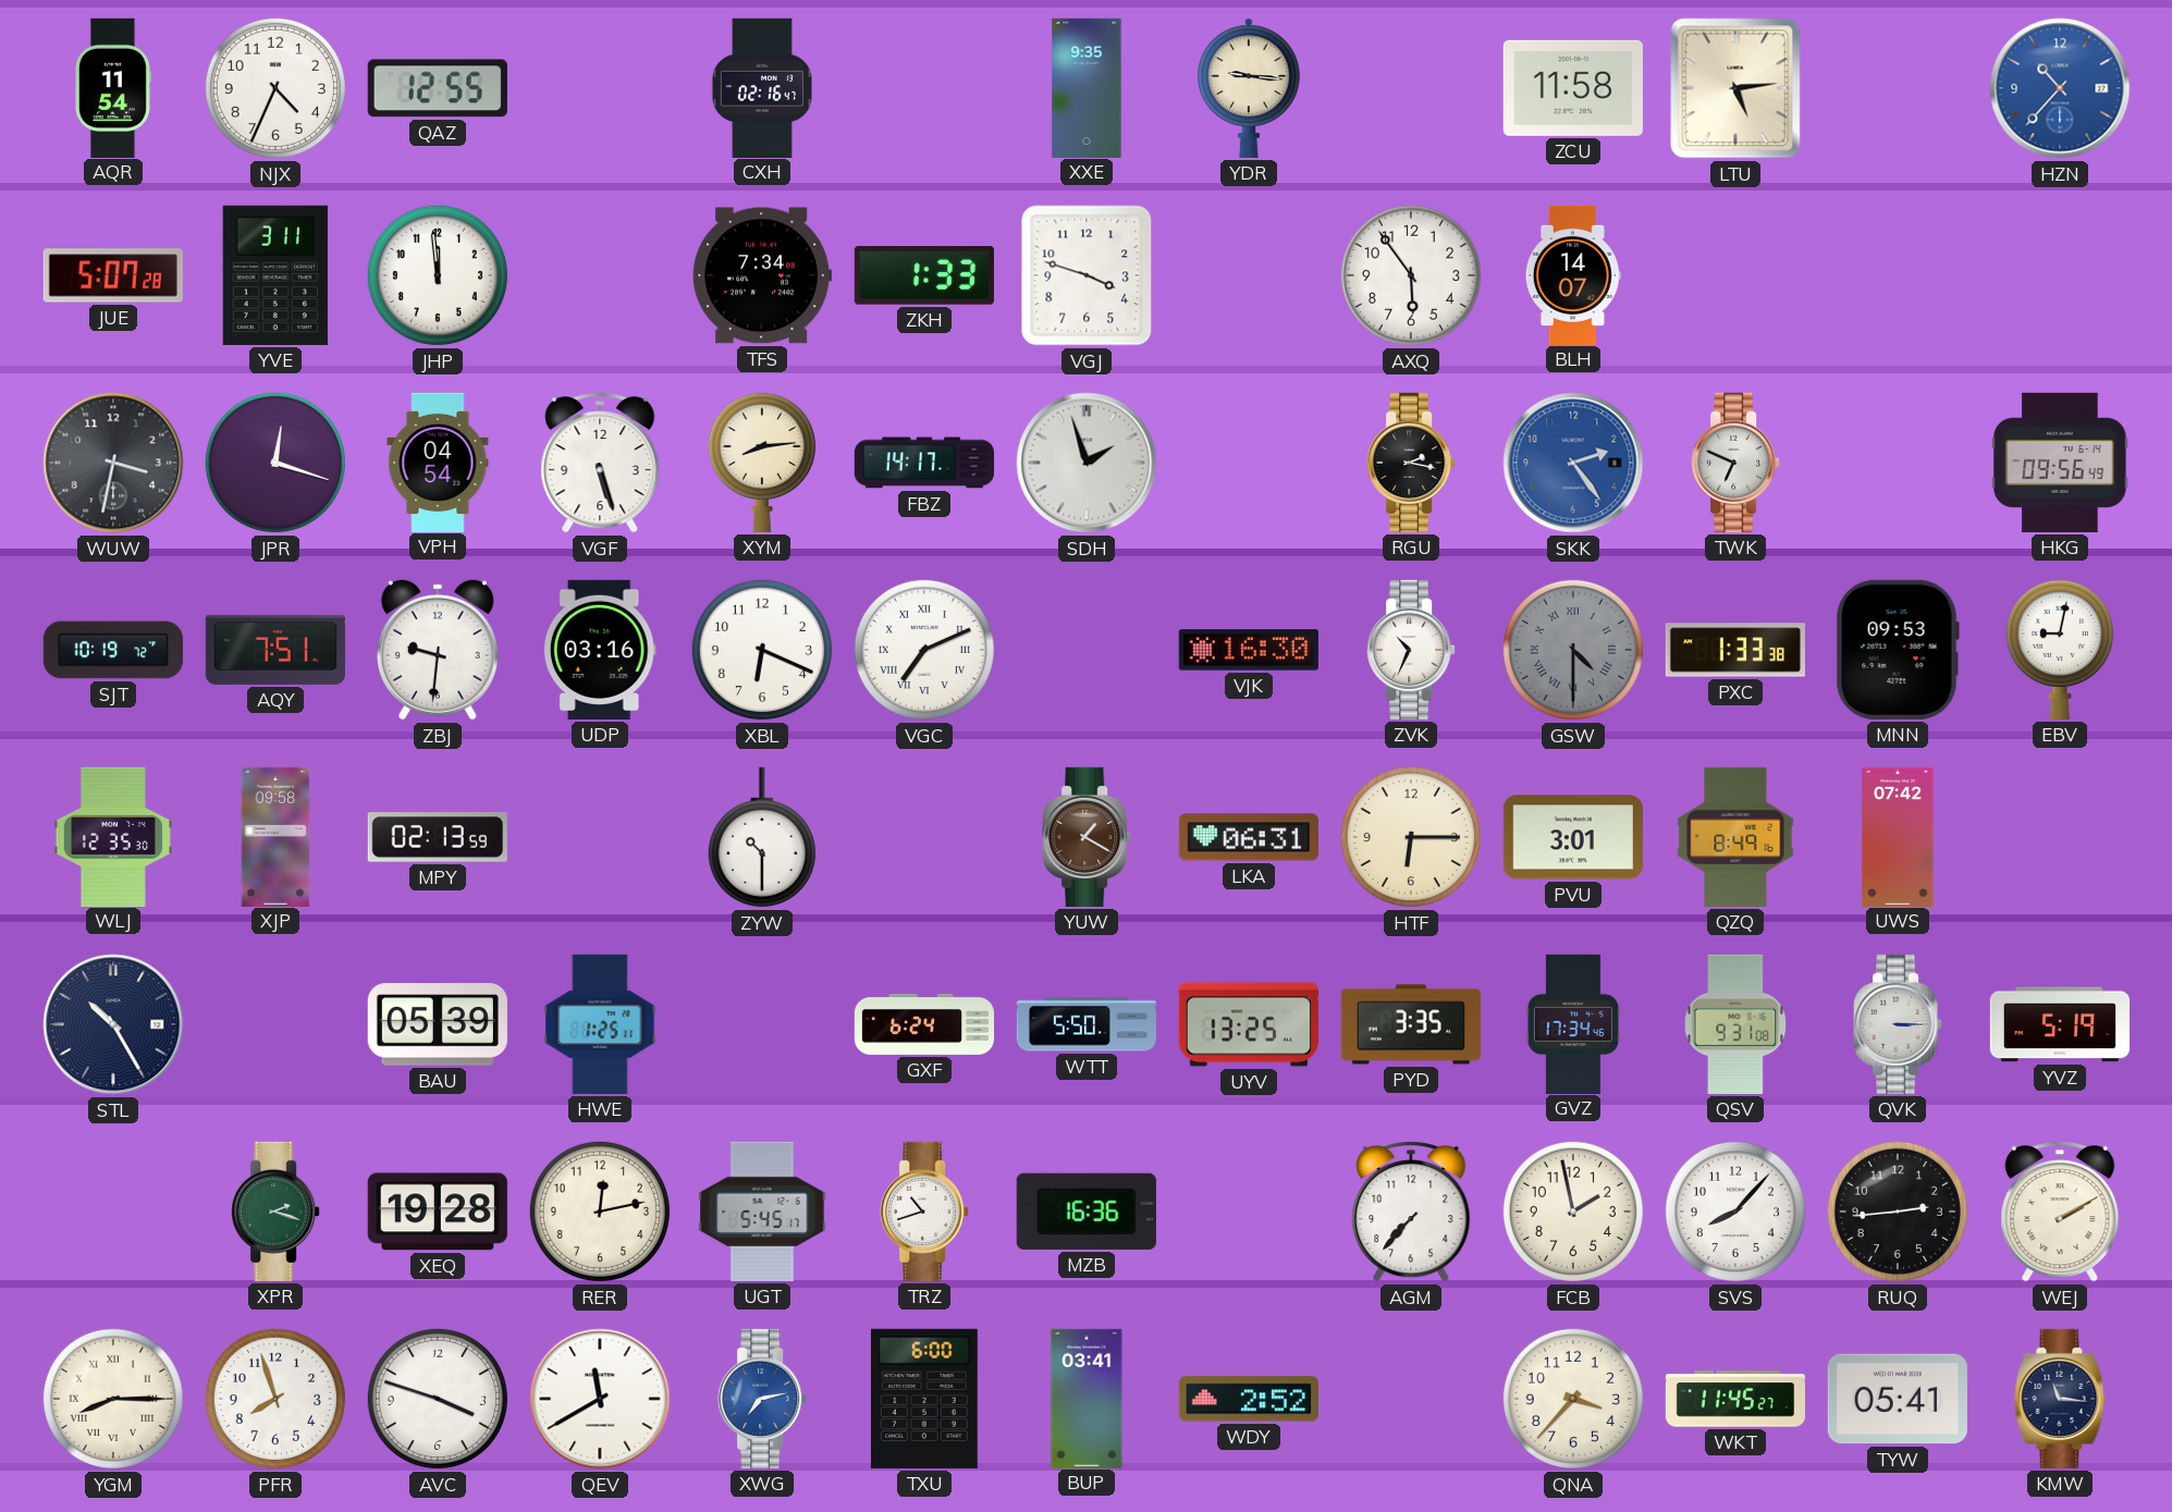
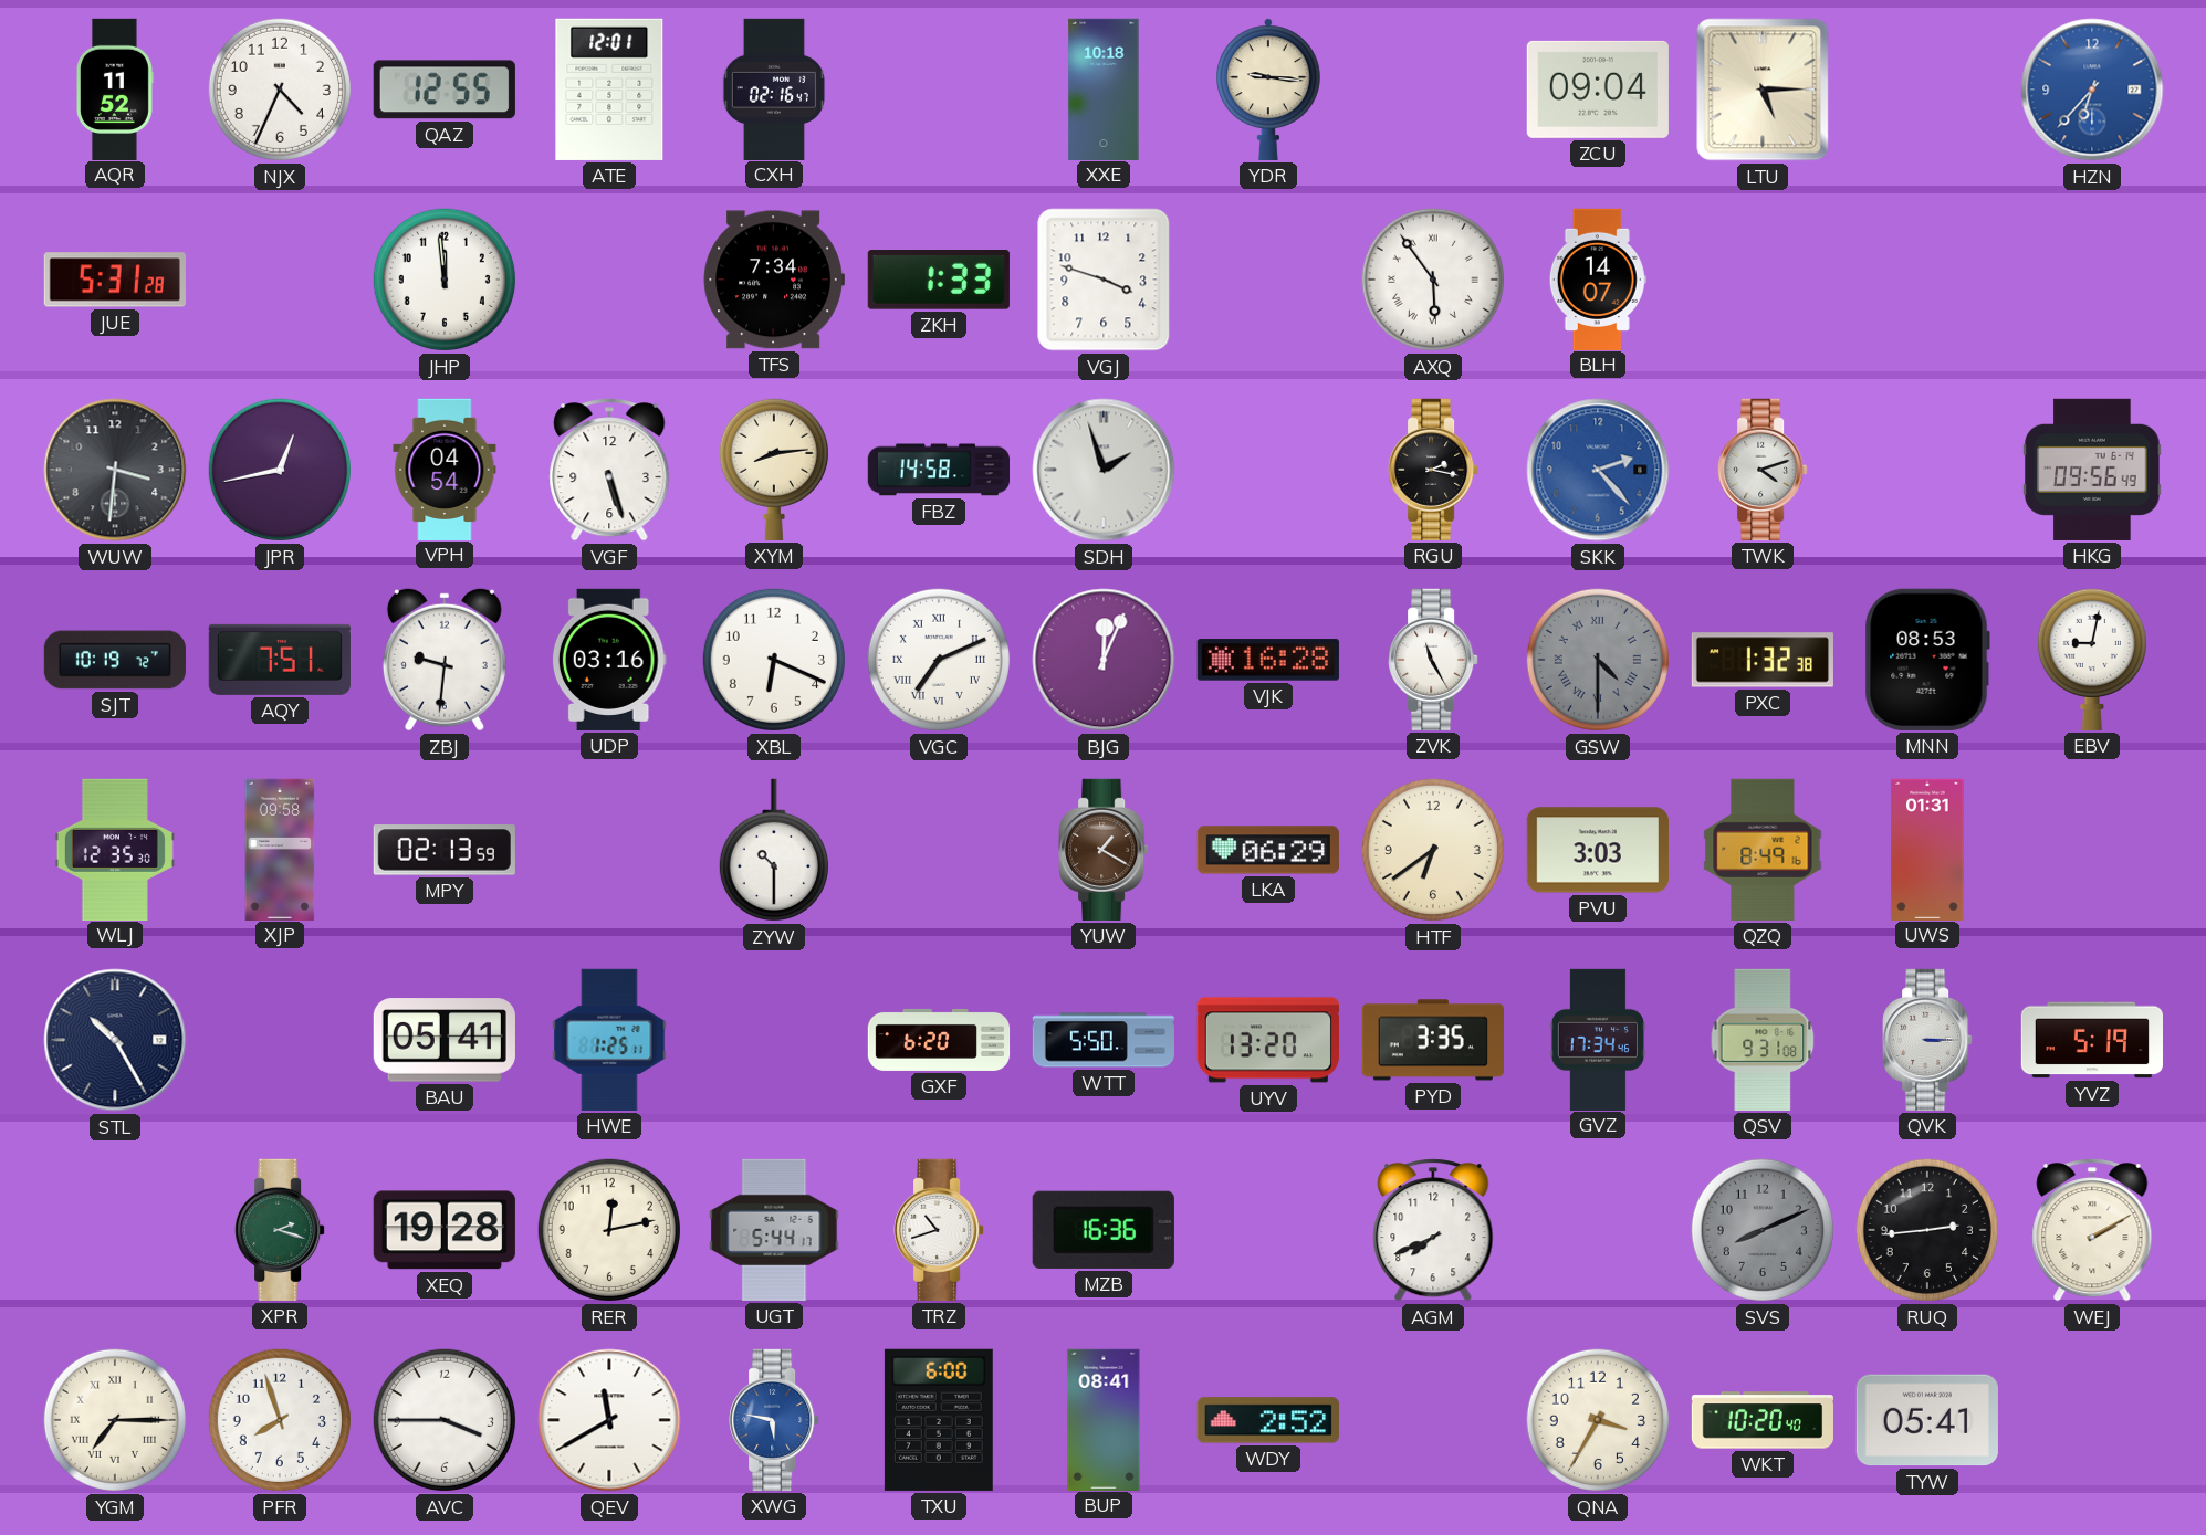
AQR: 11:54 -> 11:52 (115, 88)
ATE: none -> 12:01 (609, 90)
XXE: 9:35 -> 10:18 (1104, 88)
ZCU: 11:58 -> 09:04 (1598, 90)
LTU: 5:14 -> 5:15 (1763, 90)
HZN: 10:37 -> 6:37 (2092, 90)
JUE: 5:07 -> 5:31 (115, 280)
YVE: 3:11 -> none (275, 275)
AXQ numerals: Arabic -> Roman (1433, 280)
WUW: 3:32 -> 3:31 (115, 470)
JPR: 12:18 -> 12:43 (280, 470)
FBZ: 14:17 -> 14:58 (938, 470)
SKK: 2:24 -> 2:23 (1598, 470)
TWK: 6:49 -> 4:12 (1763, 470)
BJG: none -> 12:04 (1104, 660)
VJK: 16:30 -> 16:28 (1268, 660)
ZVK: 10:34 -> 11:25 (1433, 660)
PXC: 1:33 -> 1:32 (1763, 660)
MNN: 09:53 -> 08:53 (1927, 660)
LKA: 06:31 -> 06:29 (1268, 850)
HTF: 6:15 -> 6:39 (1433, 850)
PVU: 3:01 -> 3:03 (1598, 850)
UWS: 07:42 -> 01:31 (1927, 849)
BAU: 05:39 -> 05:41 (445, 1040)
GXF: 6:24 -> 6:20 (939, 1040)
UYV: 13:25 -> 13:20 (1268, 1040)
UGT: 5:45 -> 5:44 (774, 1230)
AGM: 7:37 -> 7:41 (1433, 1230)
FCB: 1:58 -> none (1573, 1212)
SVS: 8:07 -> 8:11 (1763, 1230)
SVS dial: white -> grey (1763, 1230)
YGM: 8:15 -> 7:15 (115, 1420)
AVC: 3:48 -> 3:45 (445, 1420)
XWG: 7:13 -> 5:47 (774, 1420)
BUP: 03:41 -> 08:41 (1104, 1419)
QNA: 3:37 -> 3:35 (1598, 1420)
WKT: 11:45 -> 10:20 (1761, 1420)
KMW: 11:16 -> none (2060, 1399)
